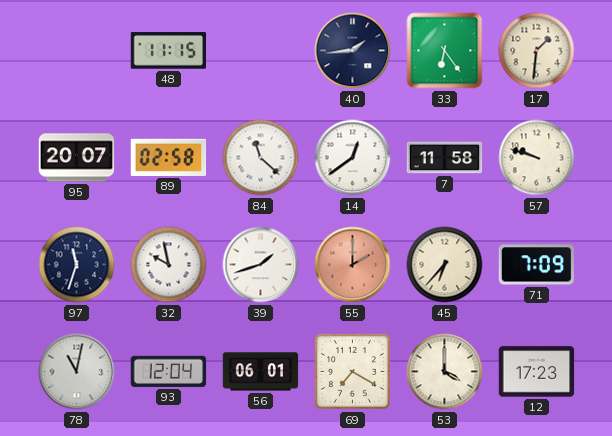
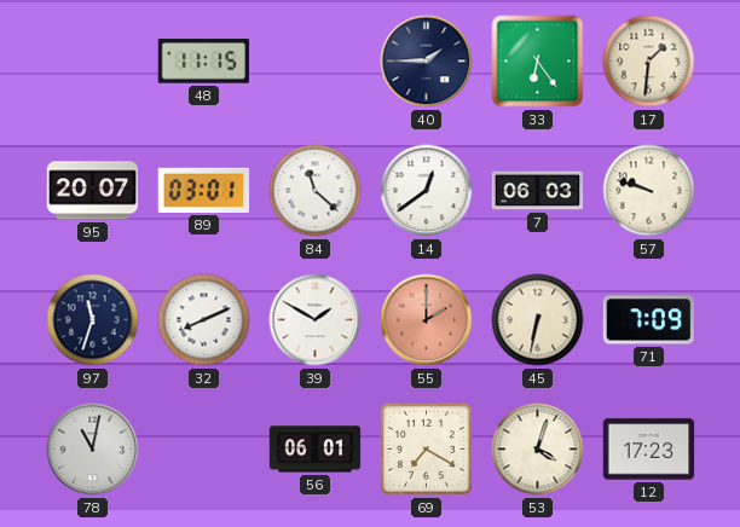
40: 1:44 -> 1:45 (427, 62)
89: 02:58 -> 03:01 (204, 190)
7: 11:58 -> 06:03 (538, 191)
32: 9:58 -> 8:11 (204, 320)
39: 1:42 -> 1:50 (316, 320)
45: 6:37 -> 6:32 (538, 320)
93: 12:04 -> none (169, 371)
53: 4:00 -> 4:03 (538, 450)
